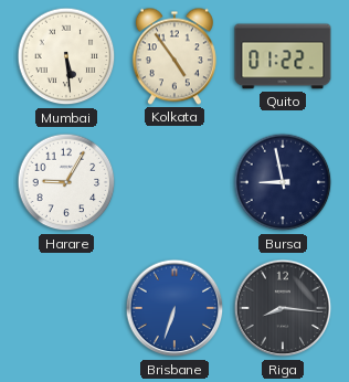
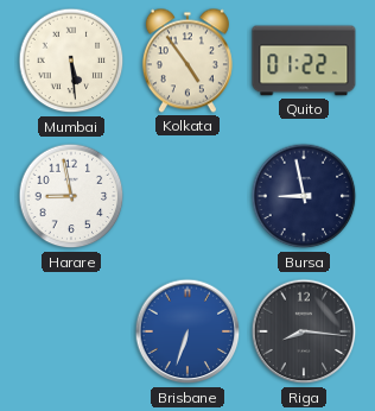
Harare: 9:05 -> 8:58 (71, 196)
